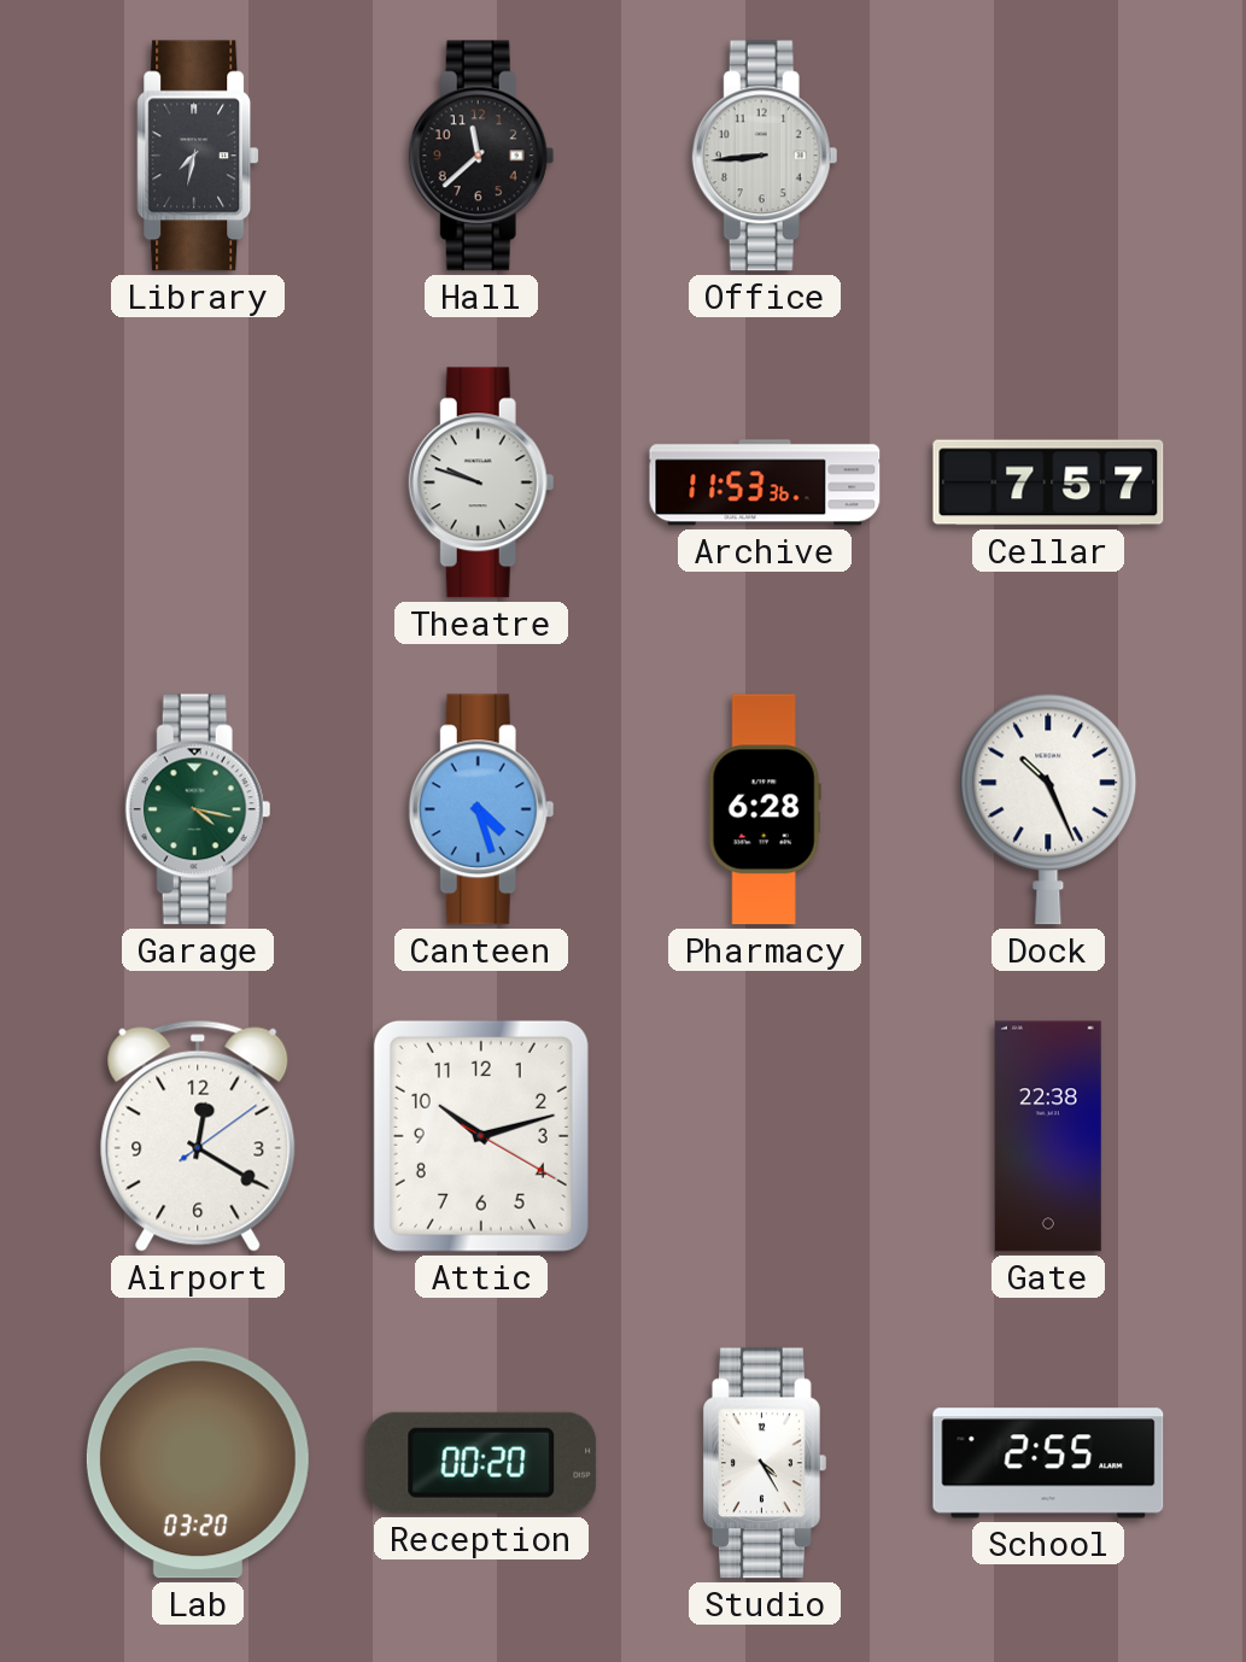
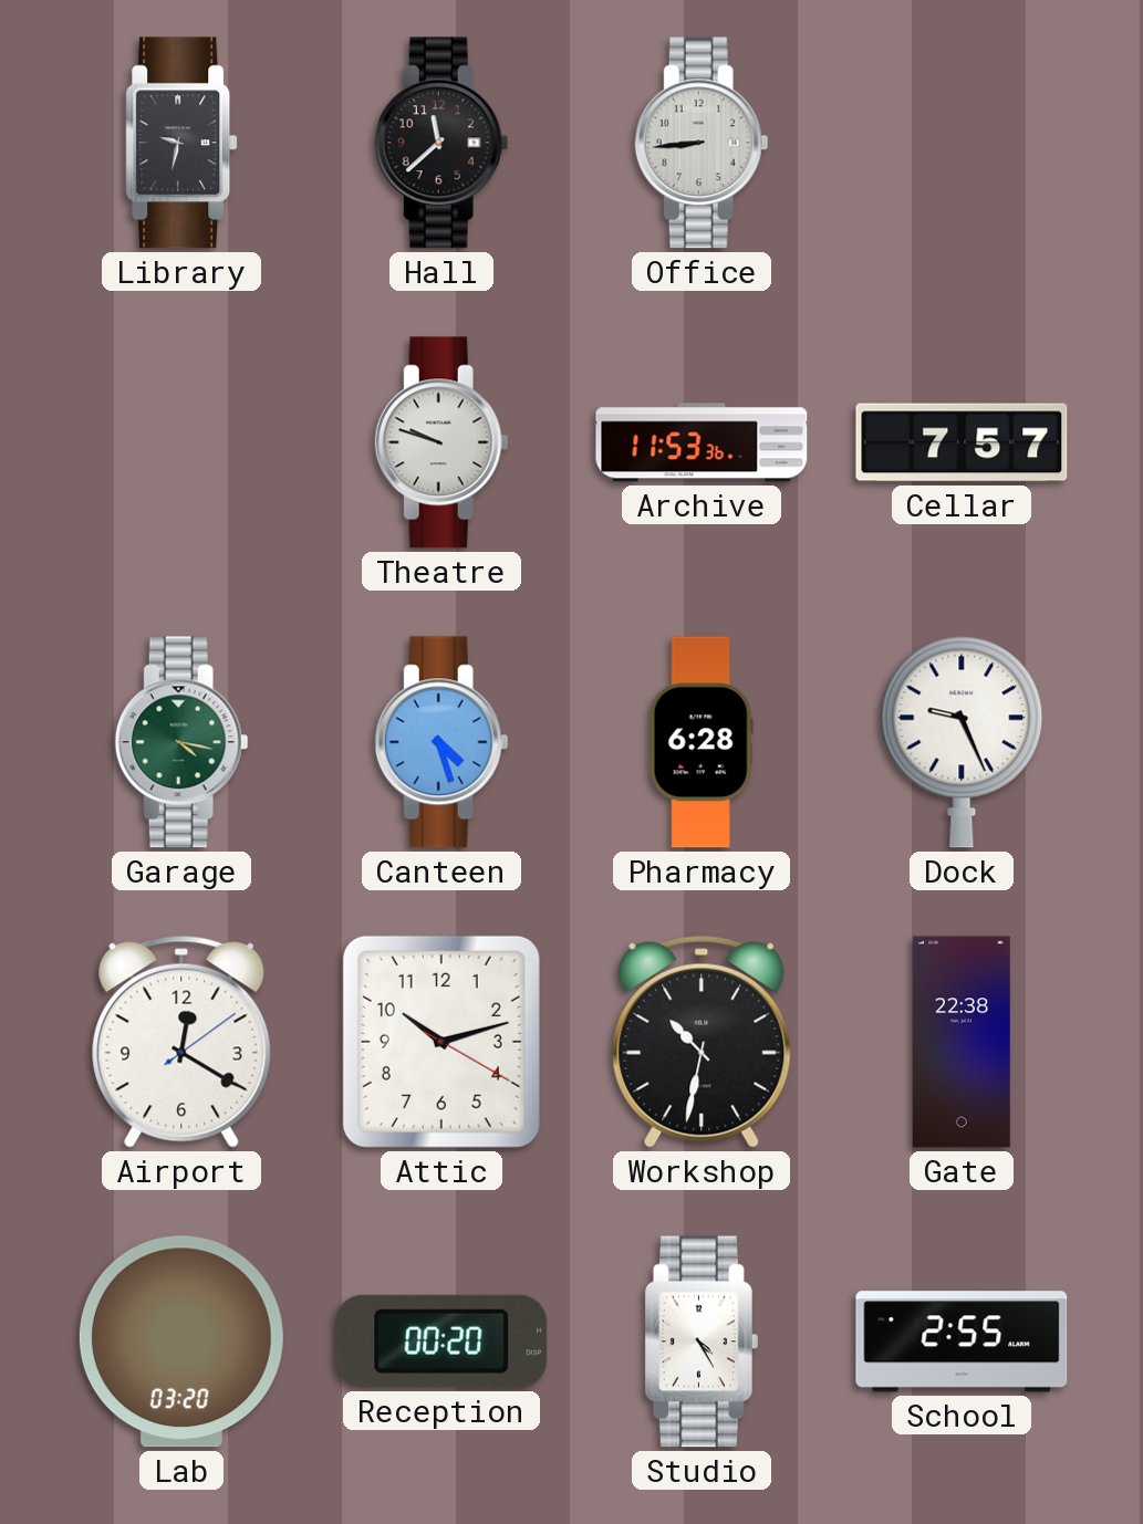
Library: 7:32 -> 9:32 (181, 143)
Dock: 10:26 -> 9:26 (962, 742)
Workshop: none -> 10:32 (702, 1042)
